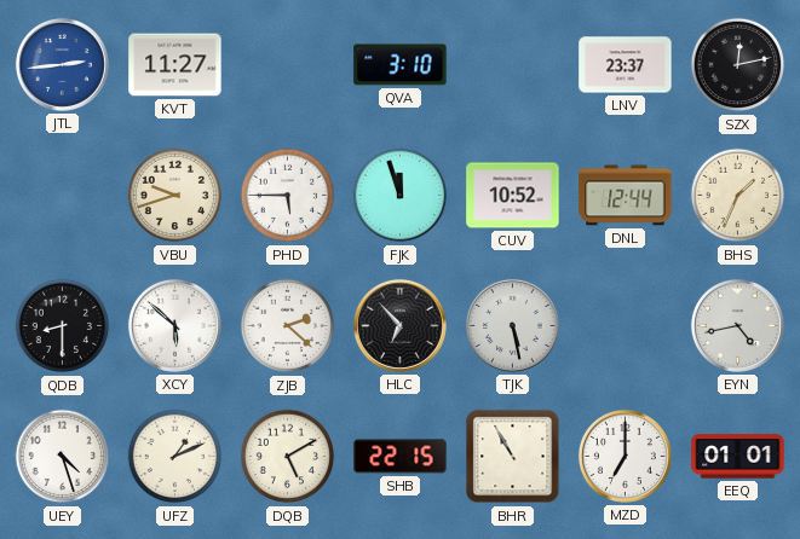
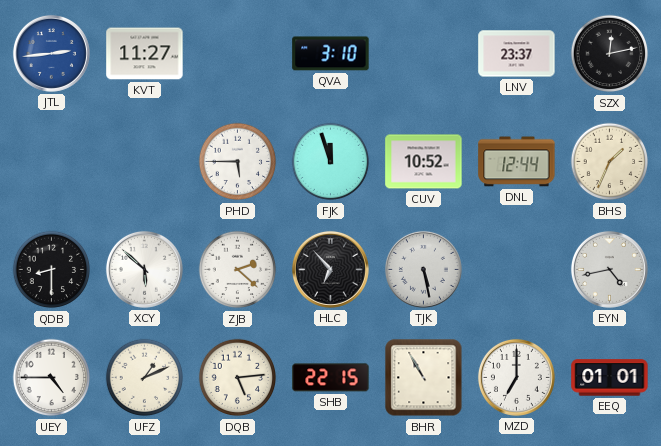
VBU: 9:42 -> none (175, 196)
UEY: 4:27 -> 4:45 (52, 378)
DQB: 5:10 -> 5:14 (238, 378)
